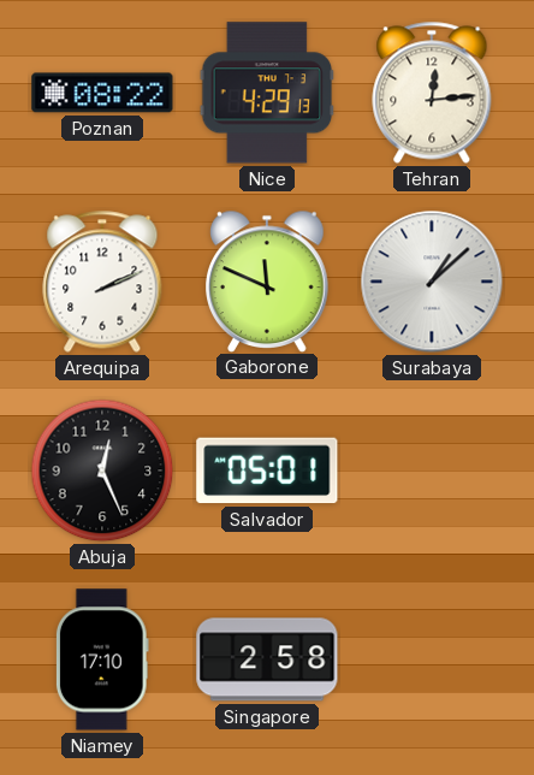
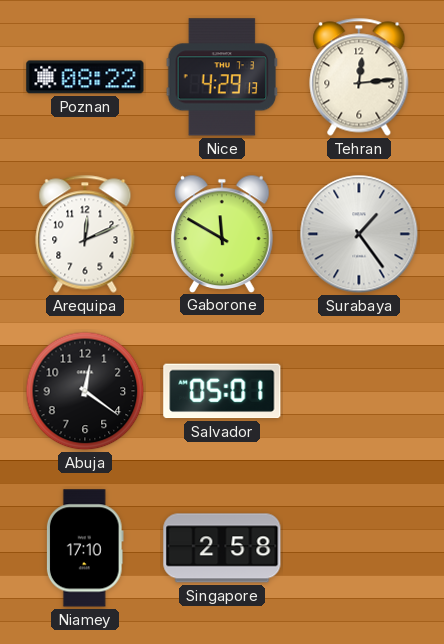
Arequipa: 2:11 -> 12:11 (85, 234)
Gaborone: 11:49 -> 11:50 (223, 233)
Surabaya: 1:08 -> 1:24 (359, 234)
Abuja: 12:26 -> 12:21 (85, 391)
